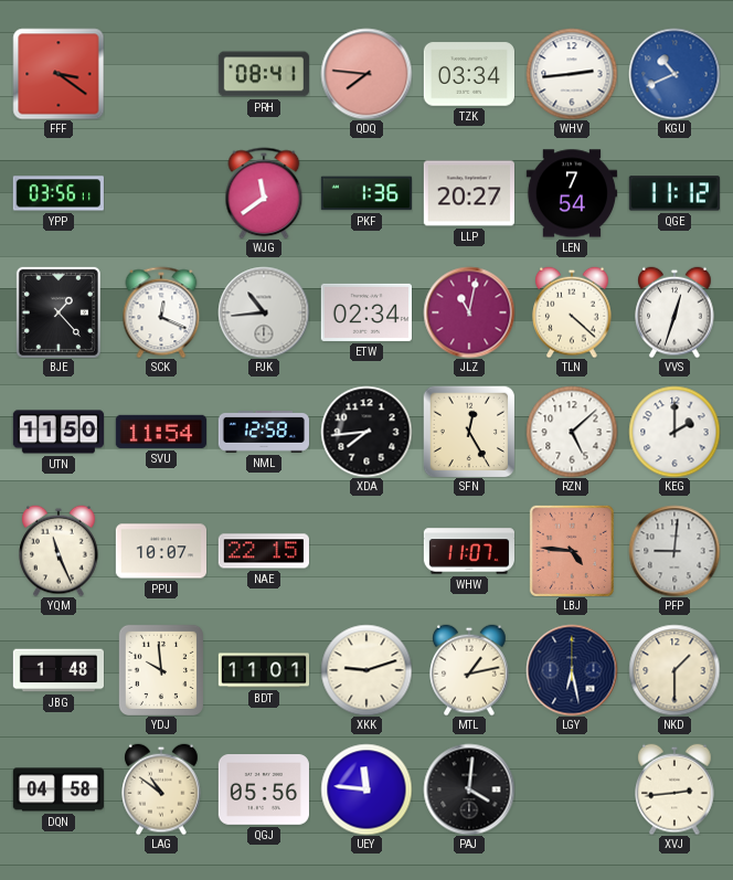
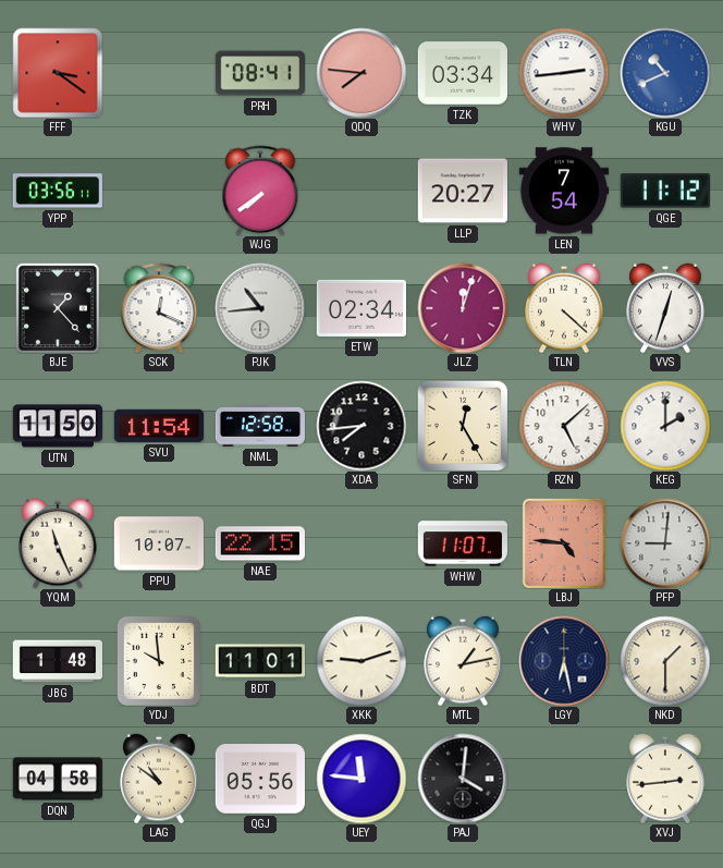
WJG: 11:39 -> 7:39 (260, 191)
PKF: 1:36 -> none (365, 193)
JLZ: 11:02 -> 12:03 (463, 308)
